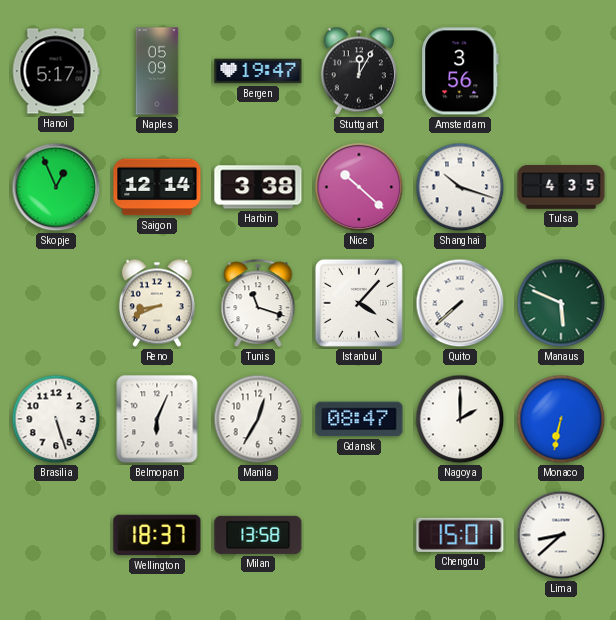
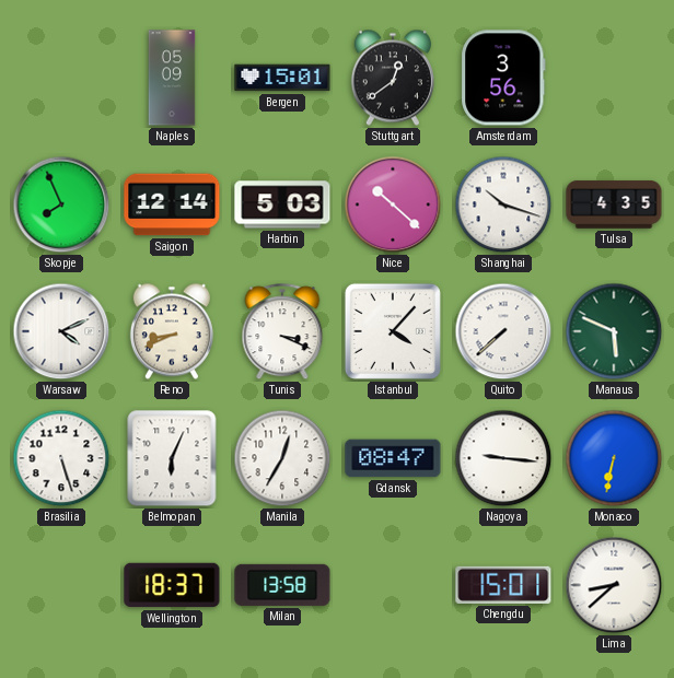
Hanoi: 5:17 -> none (56, 71)
Bergen: 19:47 -> 15:01 (282, 78)
Stuttgart: 12:05 -> 12:39 (393, 78)
Skopje: 12:56 -> 7:56 (61, 204)
Harbin: 3:38 -> 5:03 (282, 204)
Warsaw: none -> 4:11 (61, 331)
Tunis: 11:18 -> 3:19 (282, 332)
Nagoya: 2:00 -> 9:16 (503, 458)
